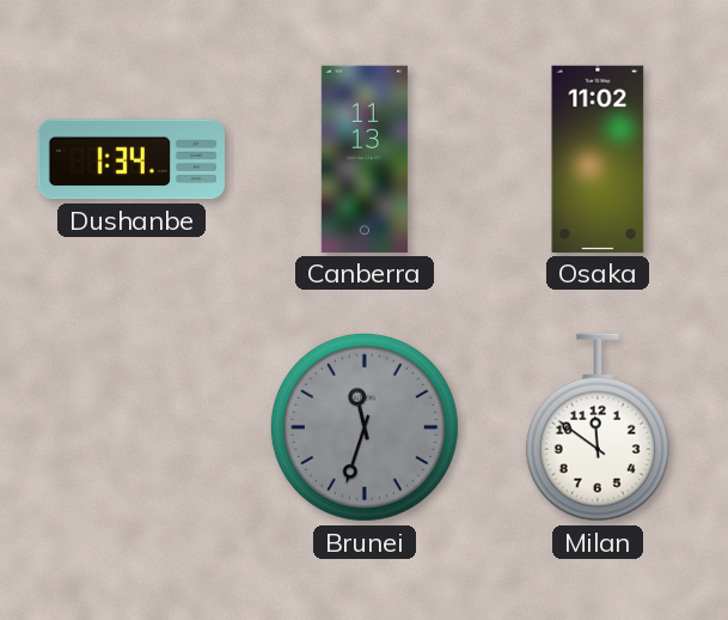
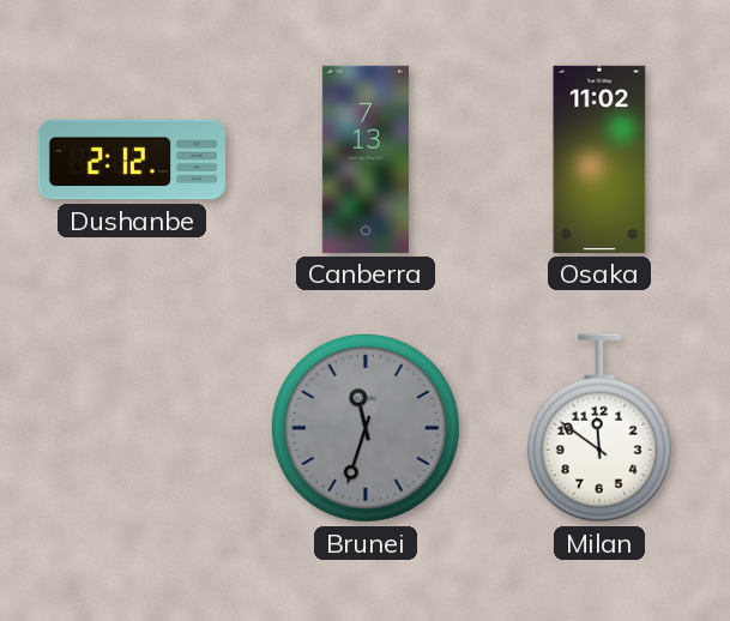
Dushanbe: 1:34 -> 2:12 (132, 159)
Canberra: 11:13 -> 7:13 (366, 159)
